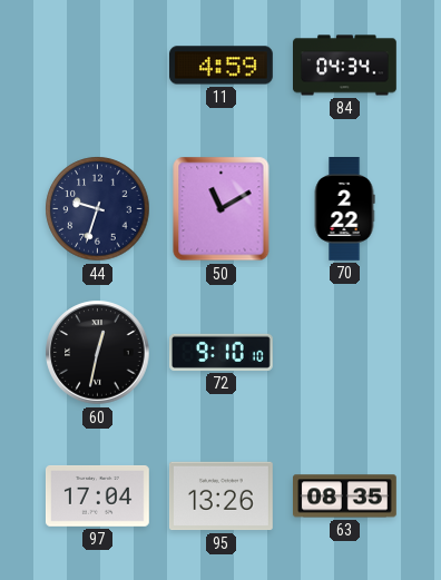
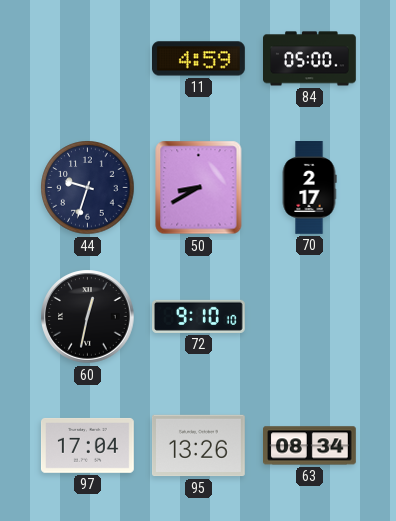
84: 04:34 -> 05:00 (310, 59)
50: 11:10 -> 8:40 (199, 188)
70: 2:22 -> 2:17 (309, 188)
63: 08:35 -> 08:34 (310, 446)
